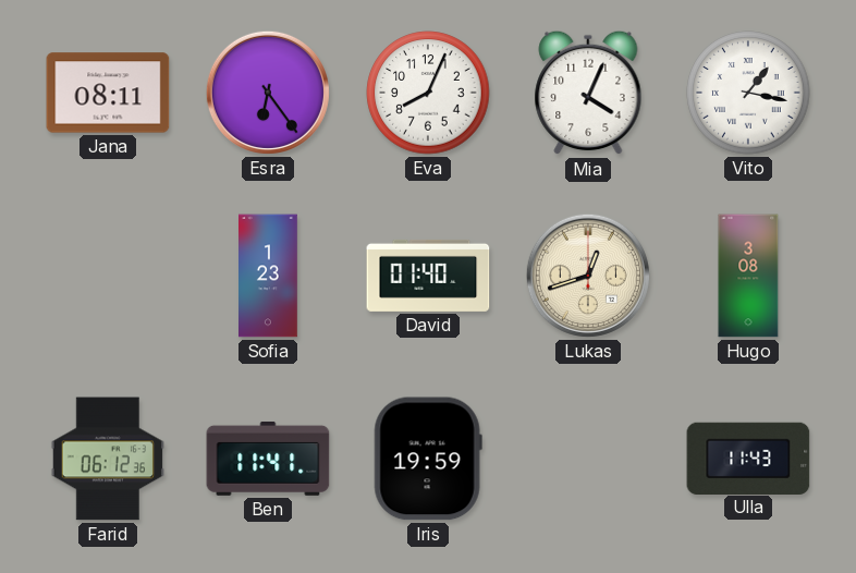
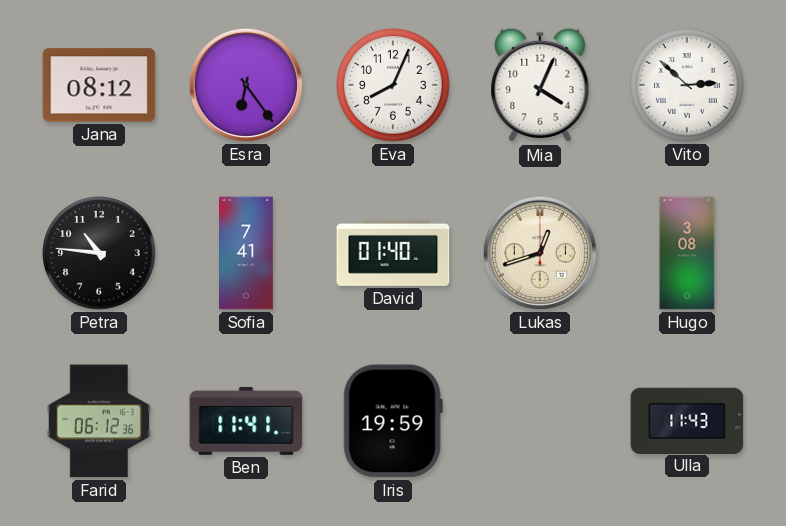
Jana: 08:11 -> 08:12 (99, 85)
Vito: 1:17 -> 2:52 (687, 85)
Petra: none -> 10:46 (99, 253)
Sofia: 1:23 -> 7:41 (246, 253)
